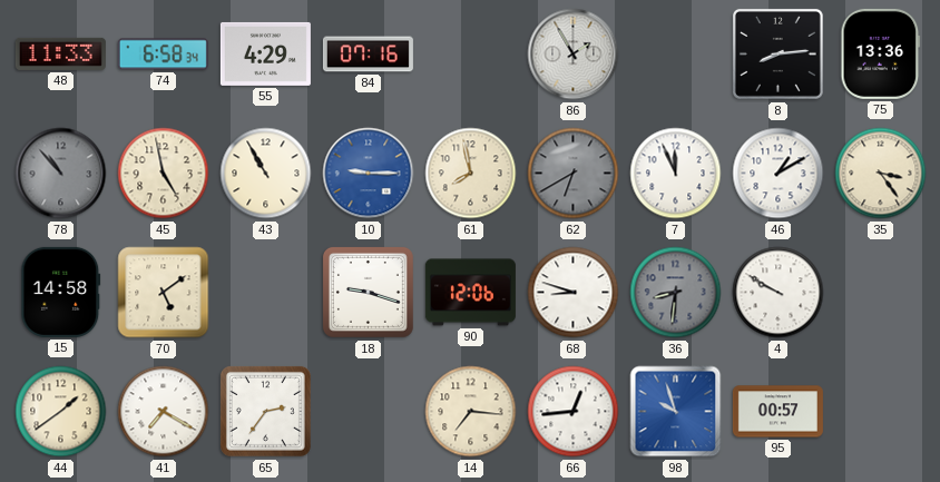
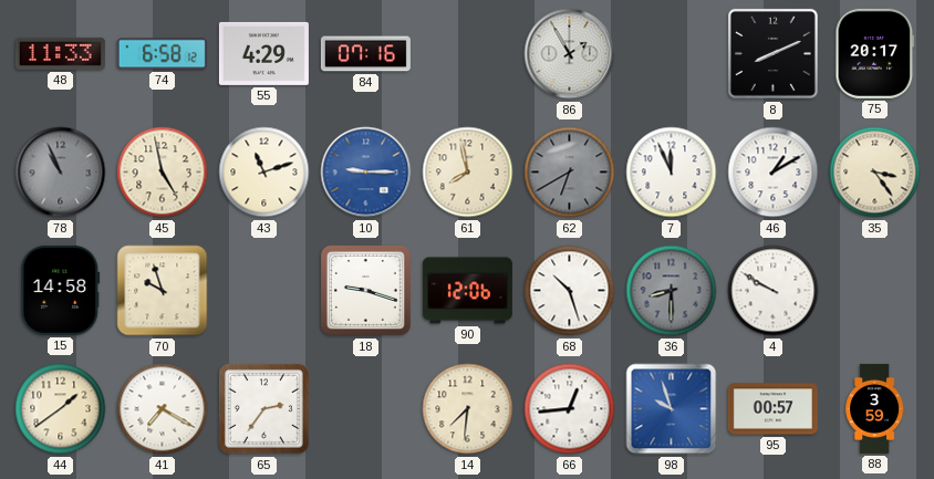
74: 6:58:34 -> 6:58:12 (162, 54)
8: 8:14 -> 8:11 (772, 53)
75: 13:36 -> 20:17 (875, 53)
78: 10:53 -> 10:56 (61, 173)
43: 10:55 -> 11:12 (264, 173)
70: 5:09 -> 9:57 (163, 291)
68: 8:48 -> 10:27 (570, 291)
36: 8:31 -> 8:30 (672, 291)
14: 7:16 -> 7:31 (468, 409)
88: none -> 3:59 (875, 408)
